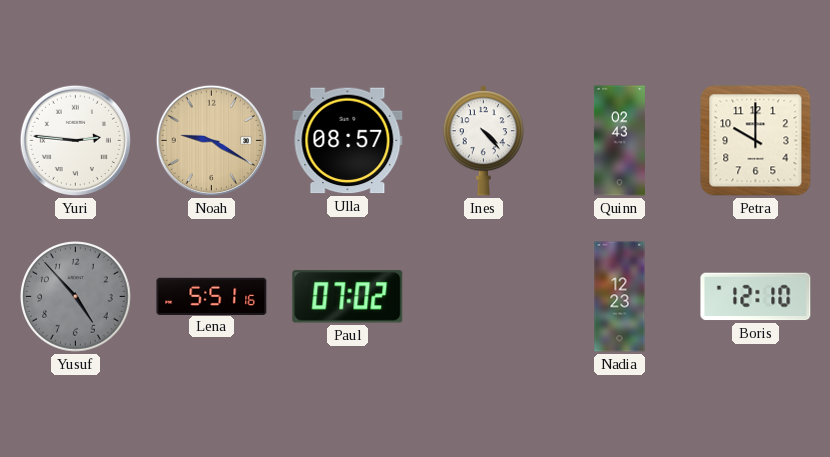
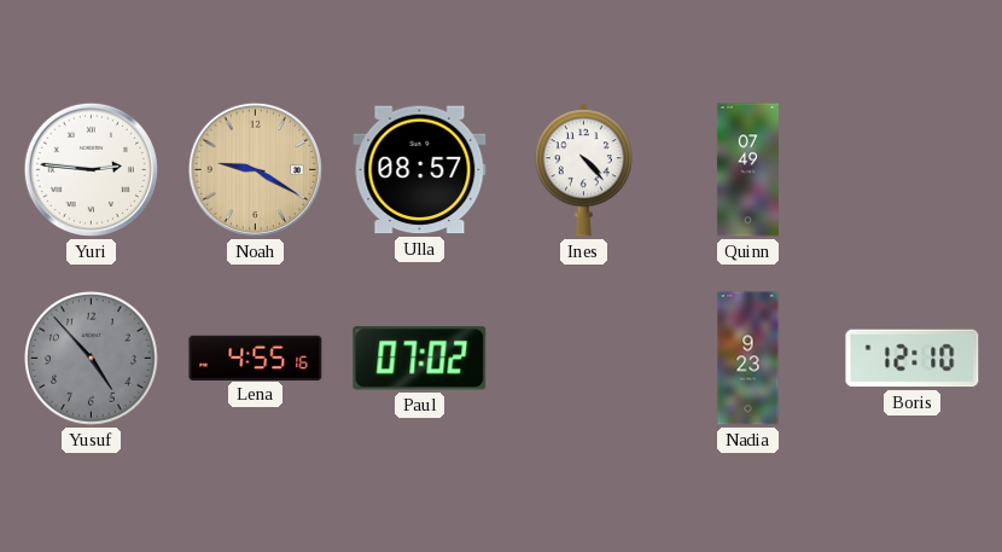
Quinn: 02:43 -> 07:49 (747, 170)
Petra: 10:00 -> none (756, 141)
Lena: 5:51 -> 4:55 (256, 358)
Nadia: 12:23 -> 9:23 (748, 359)
